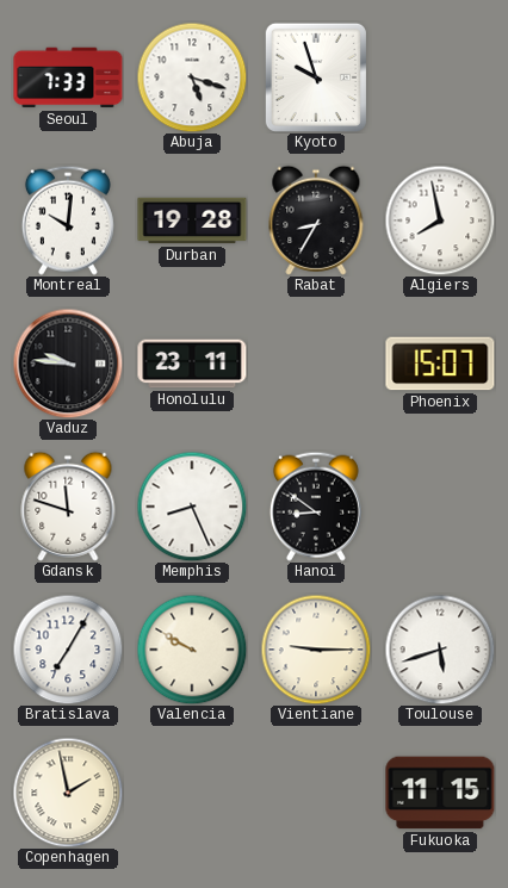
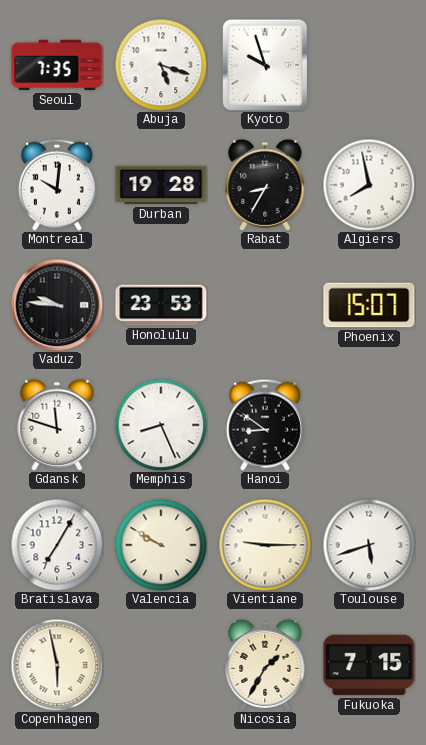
Seoul: 7:33 -> 7:35 (57, 65)
Honolulu: 23:11 -> 23:53 (161, 305)
Copenhagen: 1:58 -> 5:58 (57, 665)
Nicosia: none -> 1:35 (265, 665)
Fukuoka: 11:15 -> 7:15 (369, 665)
